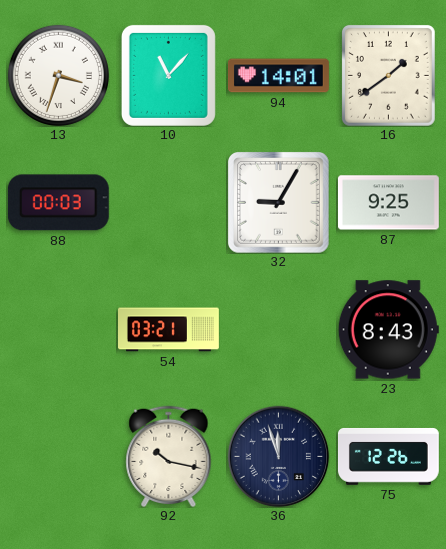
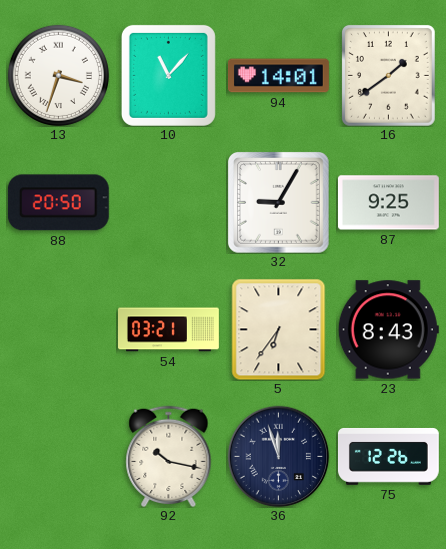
88: 00:03 -> 20:50 (58, 203)
5: none -> 6:36 (279, 329)
